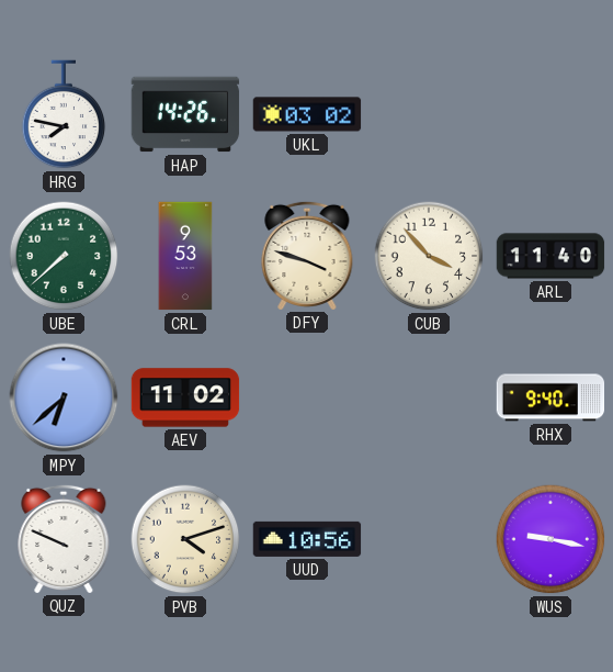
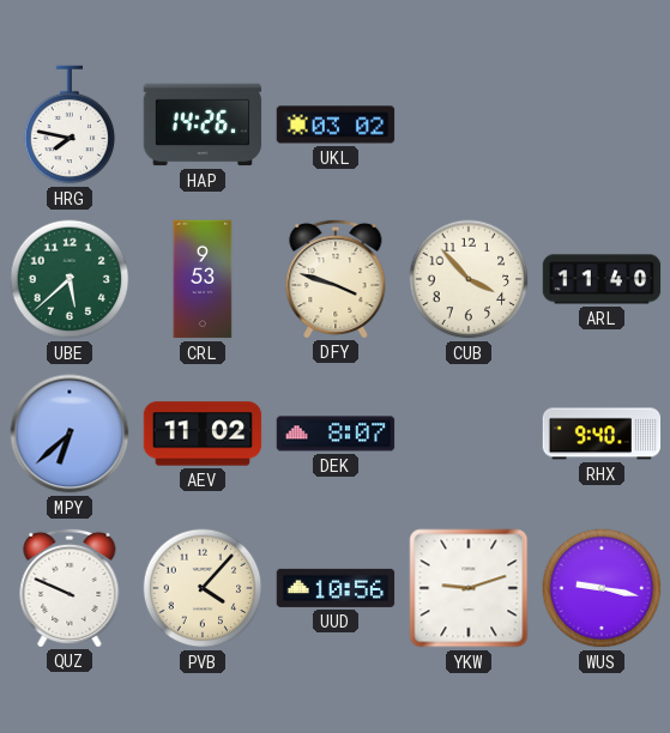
UBE: 7:38 -> 5:38 (70, 279)
DEK: none -> 8:07 (336, 434)
PVB: 4:12 -> 4:07 (203, 588)
YKW: none -> 9:12 (469, 588)
